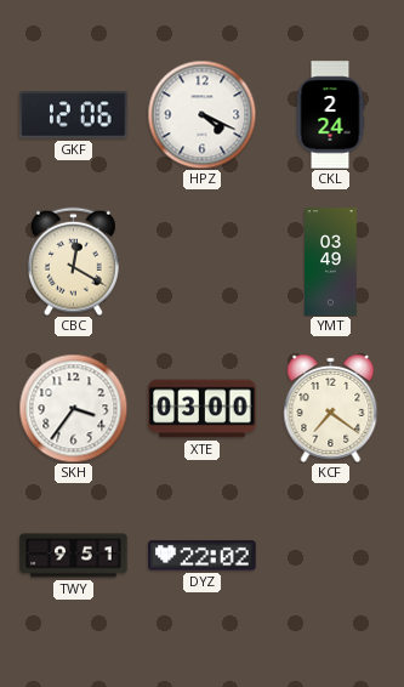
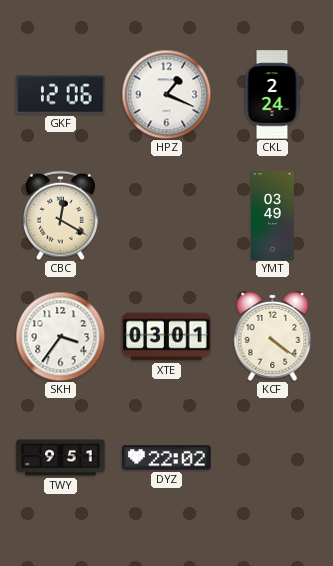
HPZ: 4:19 -> 1:19 (166, 94)
XTE: 03:00 -> 03:01 (167, 337)
KCF: 7:21 -> 4:21 (273, 336)
